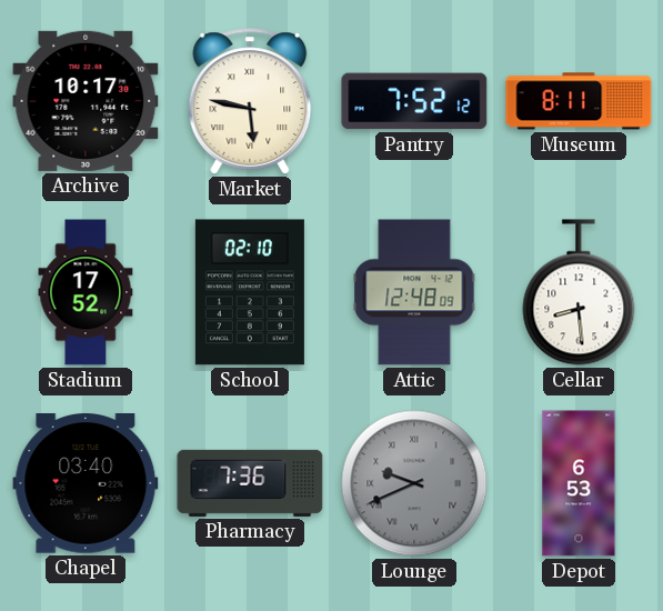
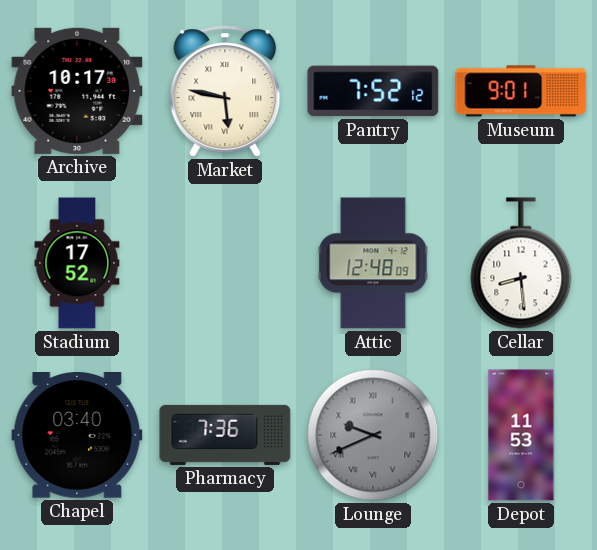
Museum: 8:11 -> 9:01 (521, 91)
School: 02:10 -> none (250, 292)
Depot: 6:53 -> 11:53 (521, 435)
